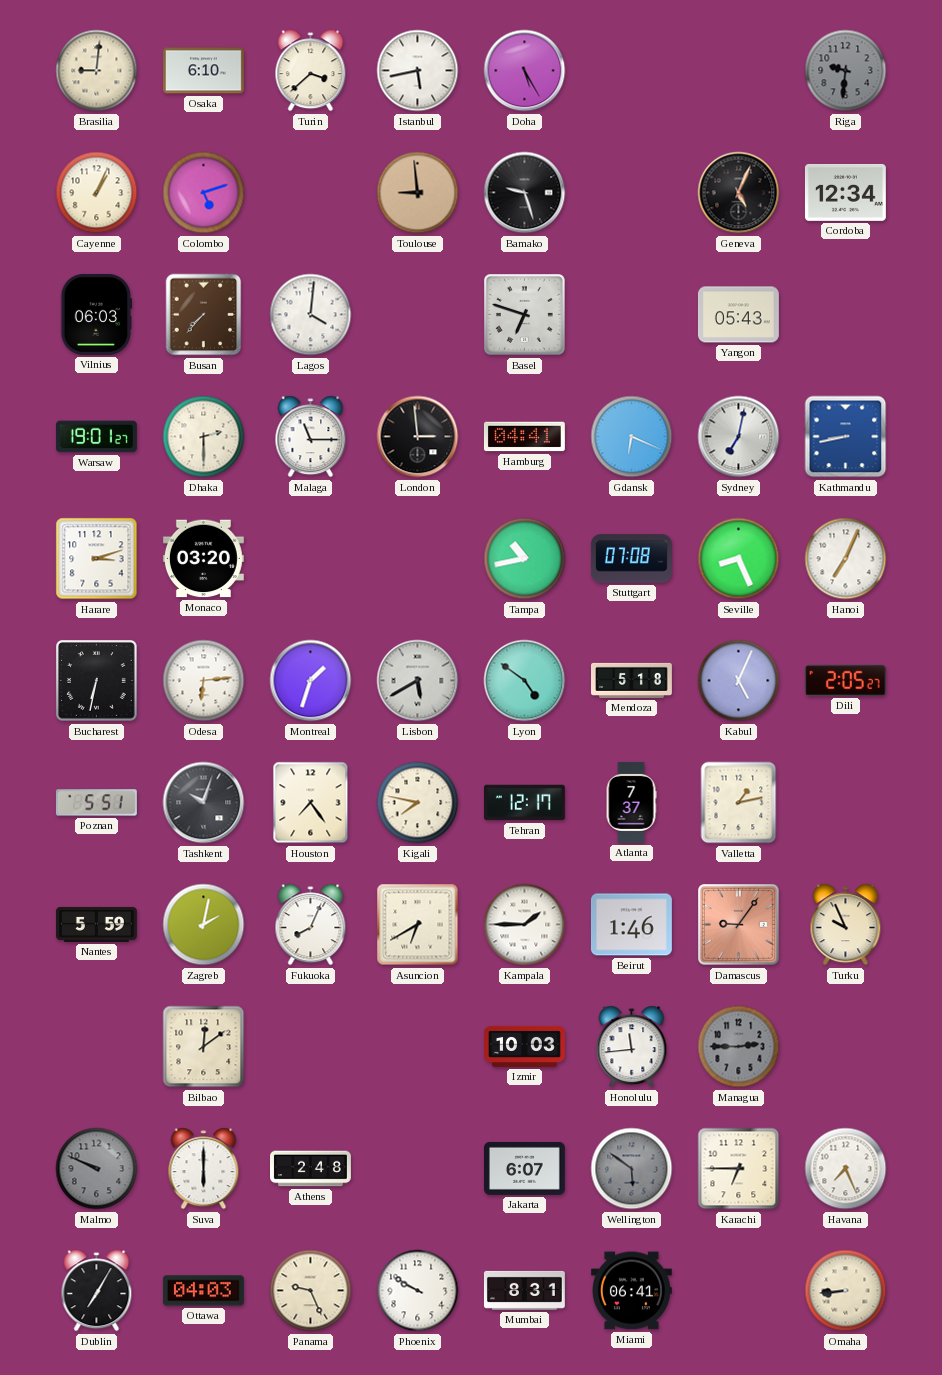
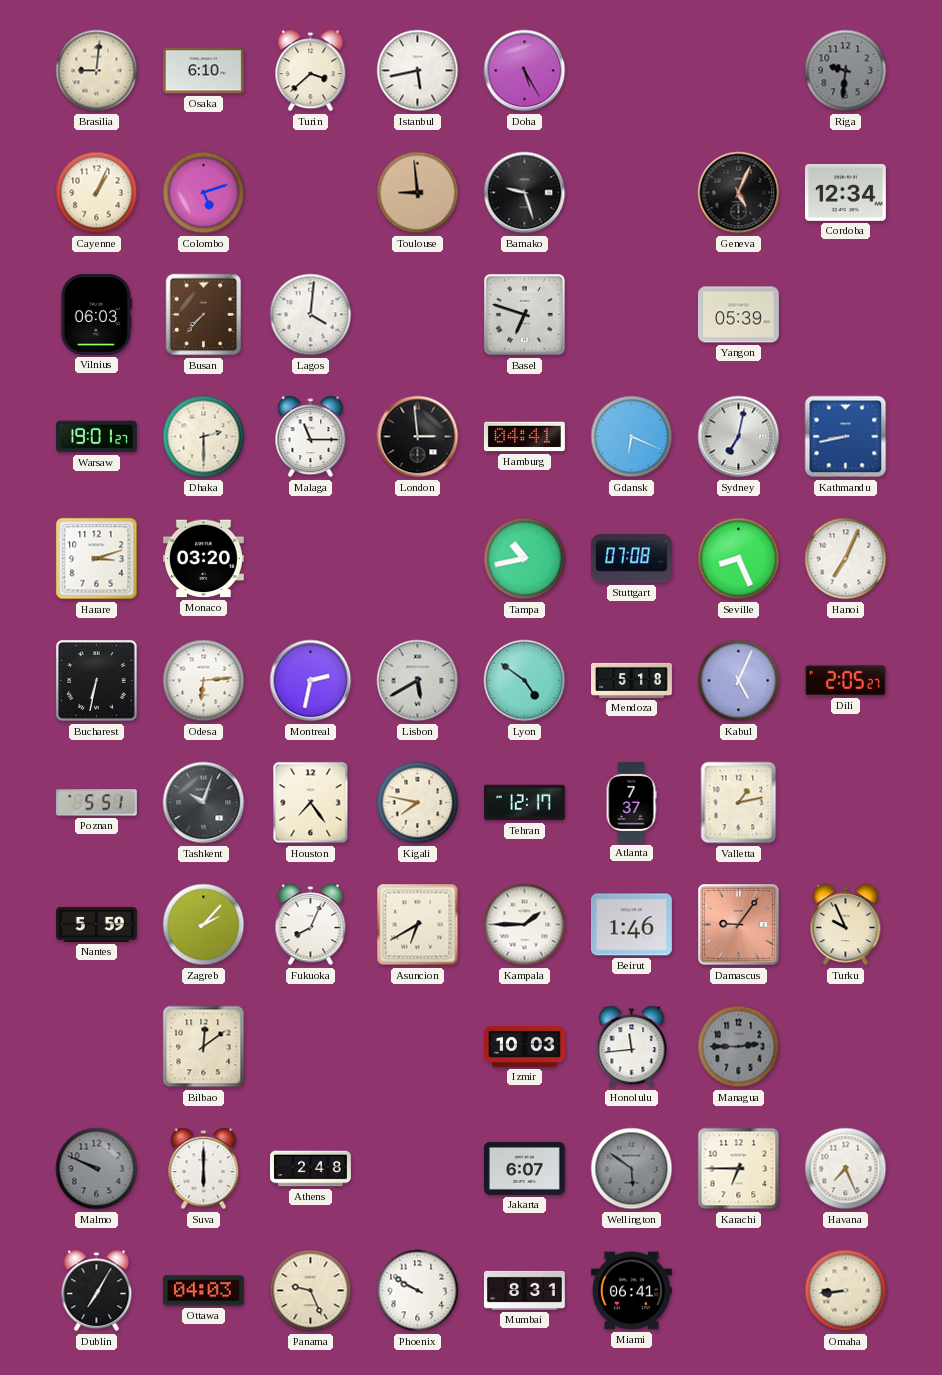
Yangon: 05:43 -> 05:39 (738, 315)
Montreal: 1:33 -> 2:32 (311, 681)
Zagreb: 2:02 -> 2:07 (204, 925)
